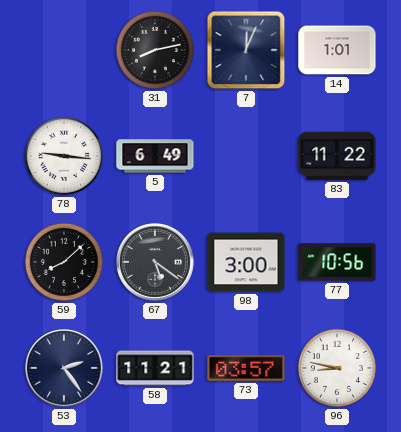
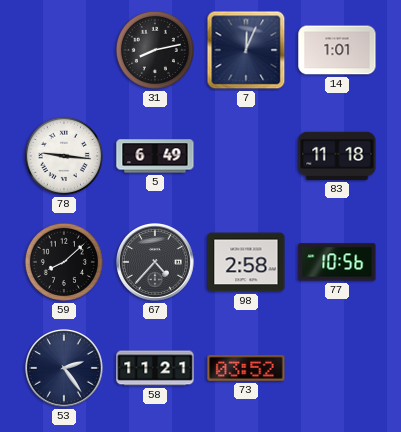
83: 11:22 -> 11:18 (337, 156)
67: 5:21 -> 4:37 (156, 263)
98: 3:00 -> 2:58 (246, 262)
73: 03:57 -> 03:52 (246, 368)
96: 8:47 -> none (337, 368)
